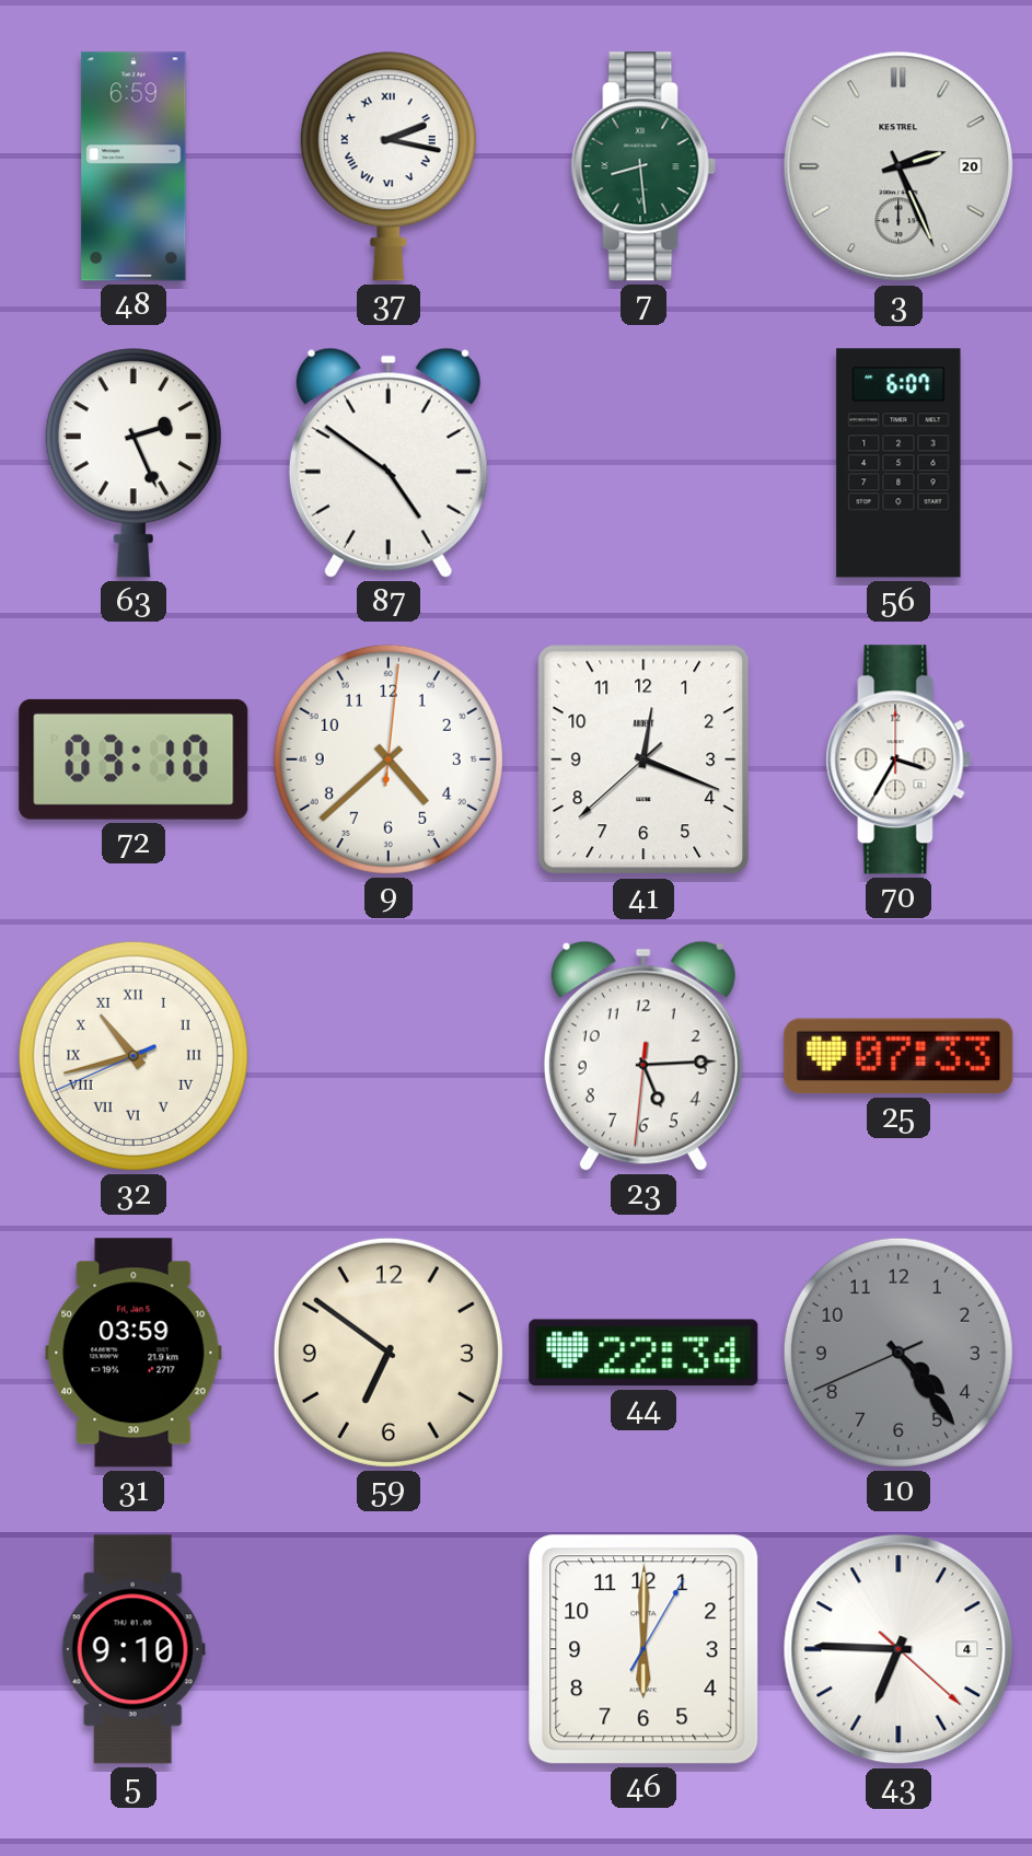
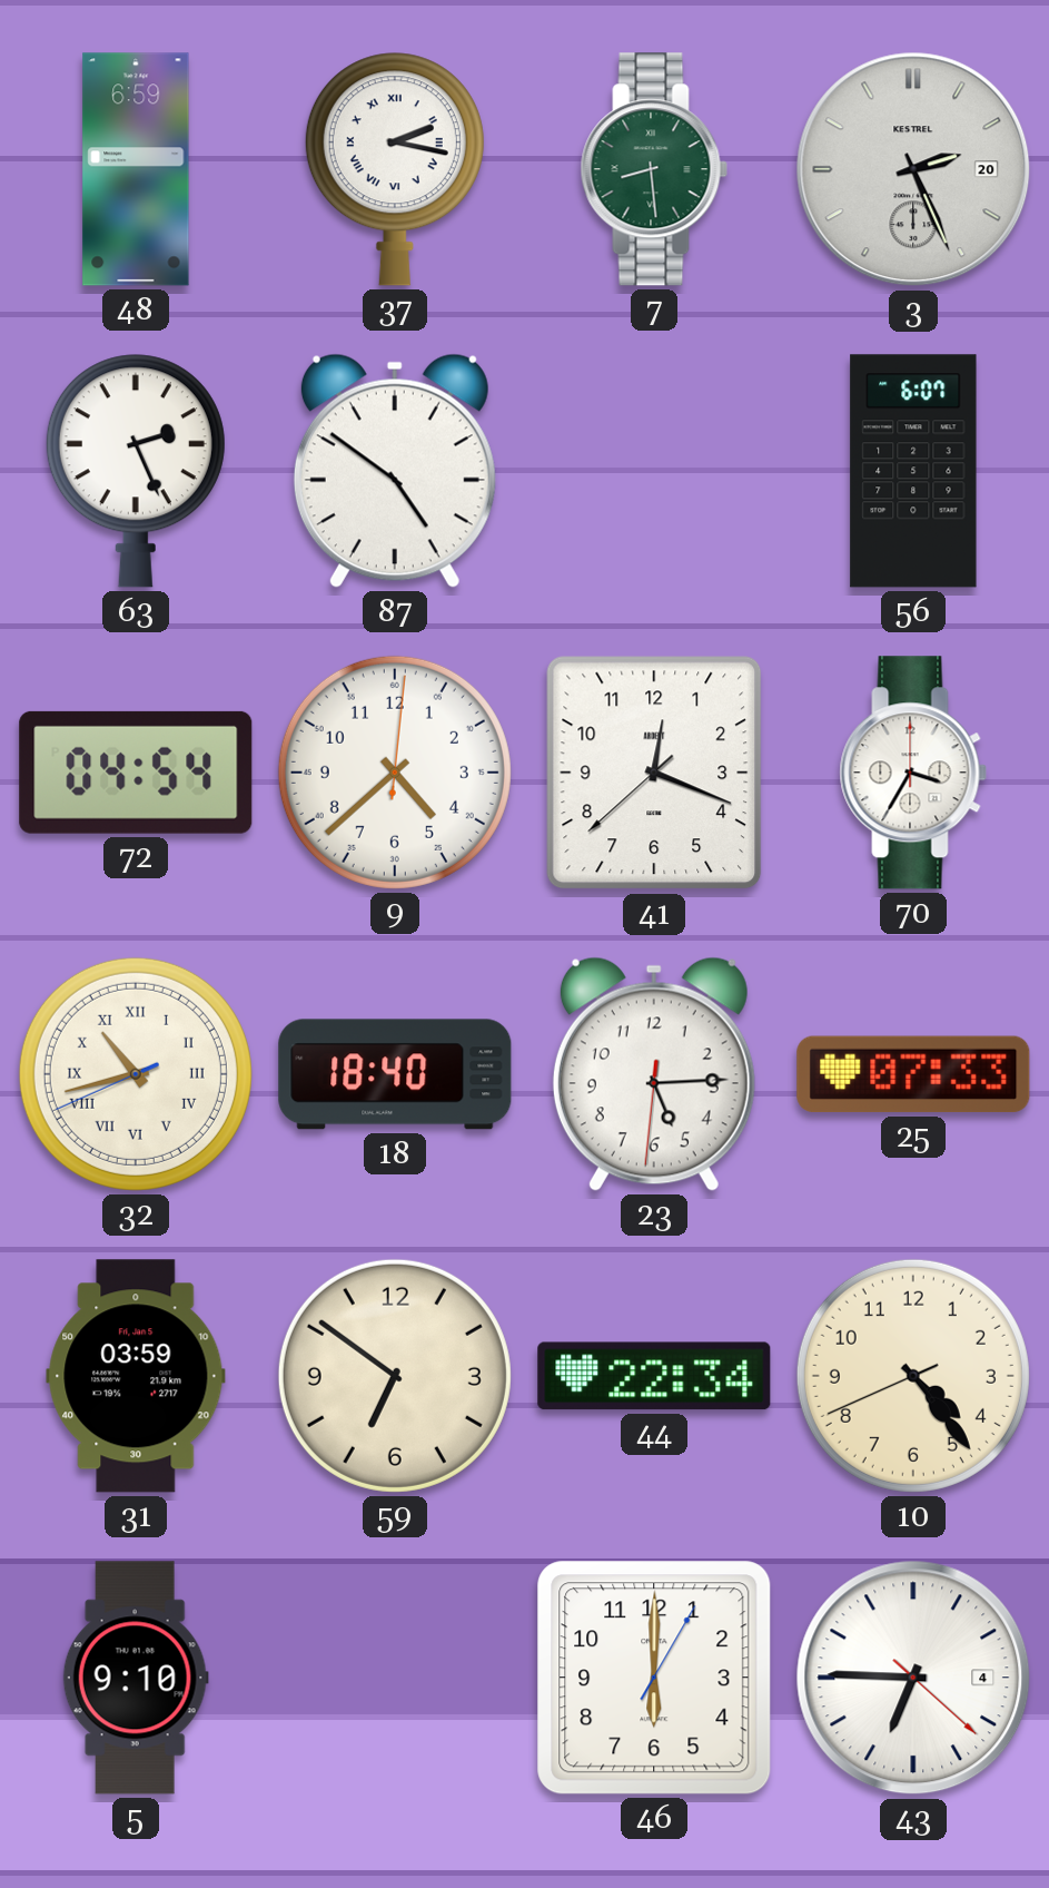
72: 03:10 -> 04:54 (136, 773)
18: none -> 18:40 (395, 1074)
10 dial: grey -> cream (913, 1376)
